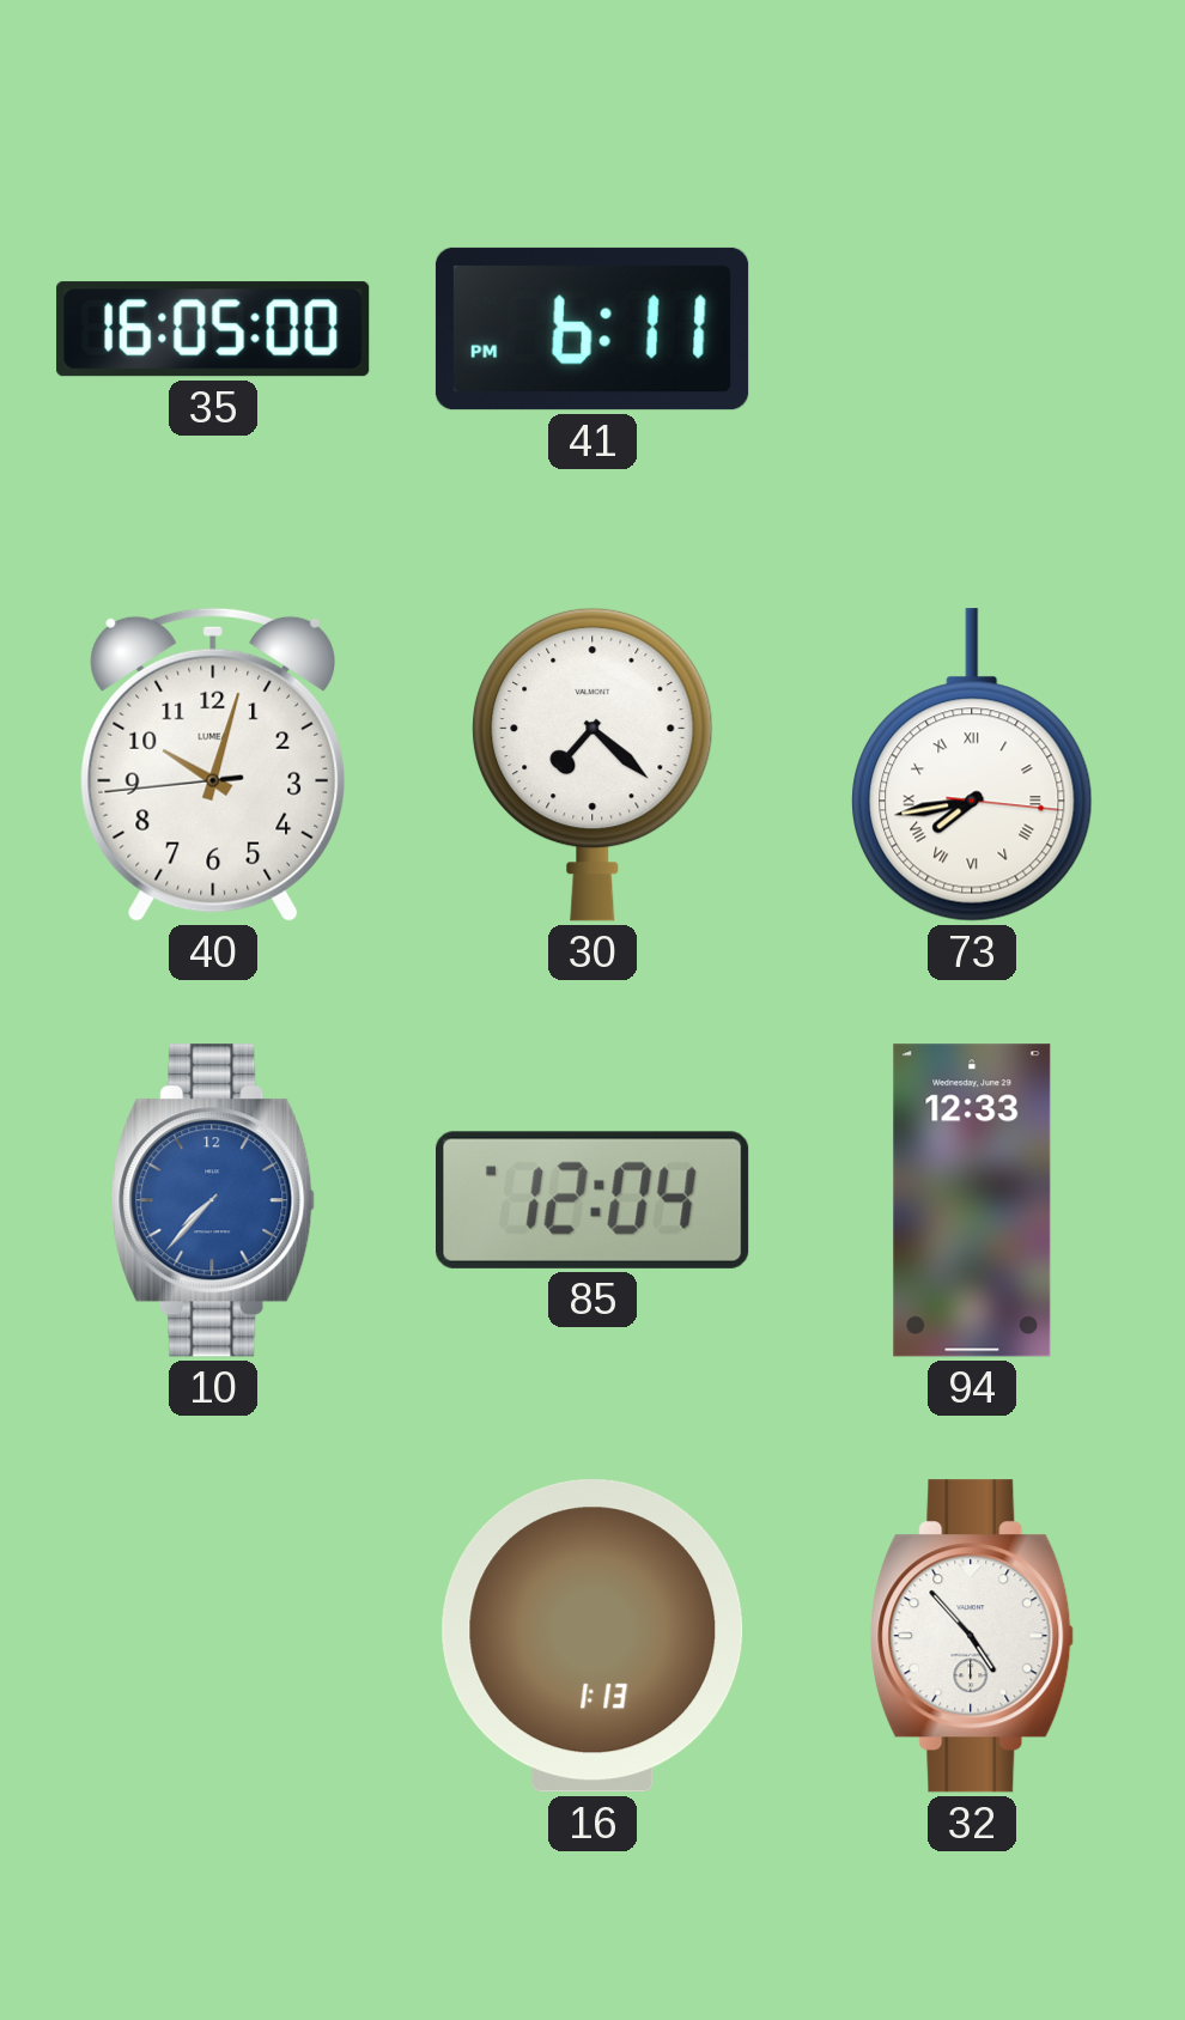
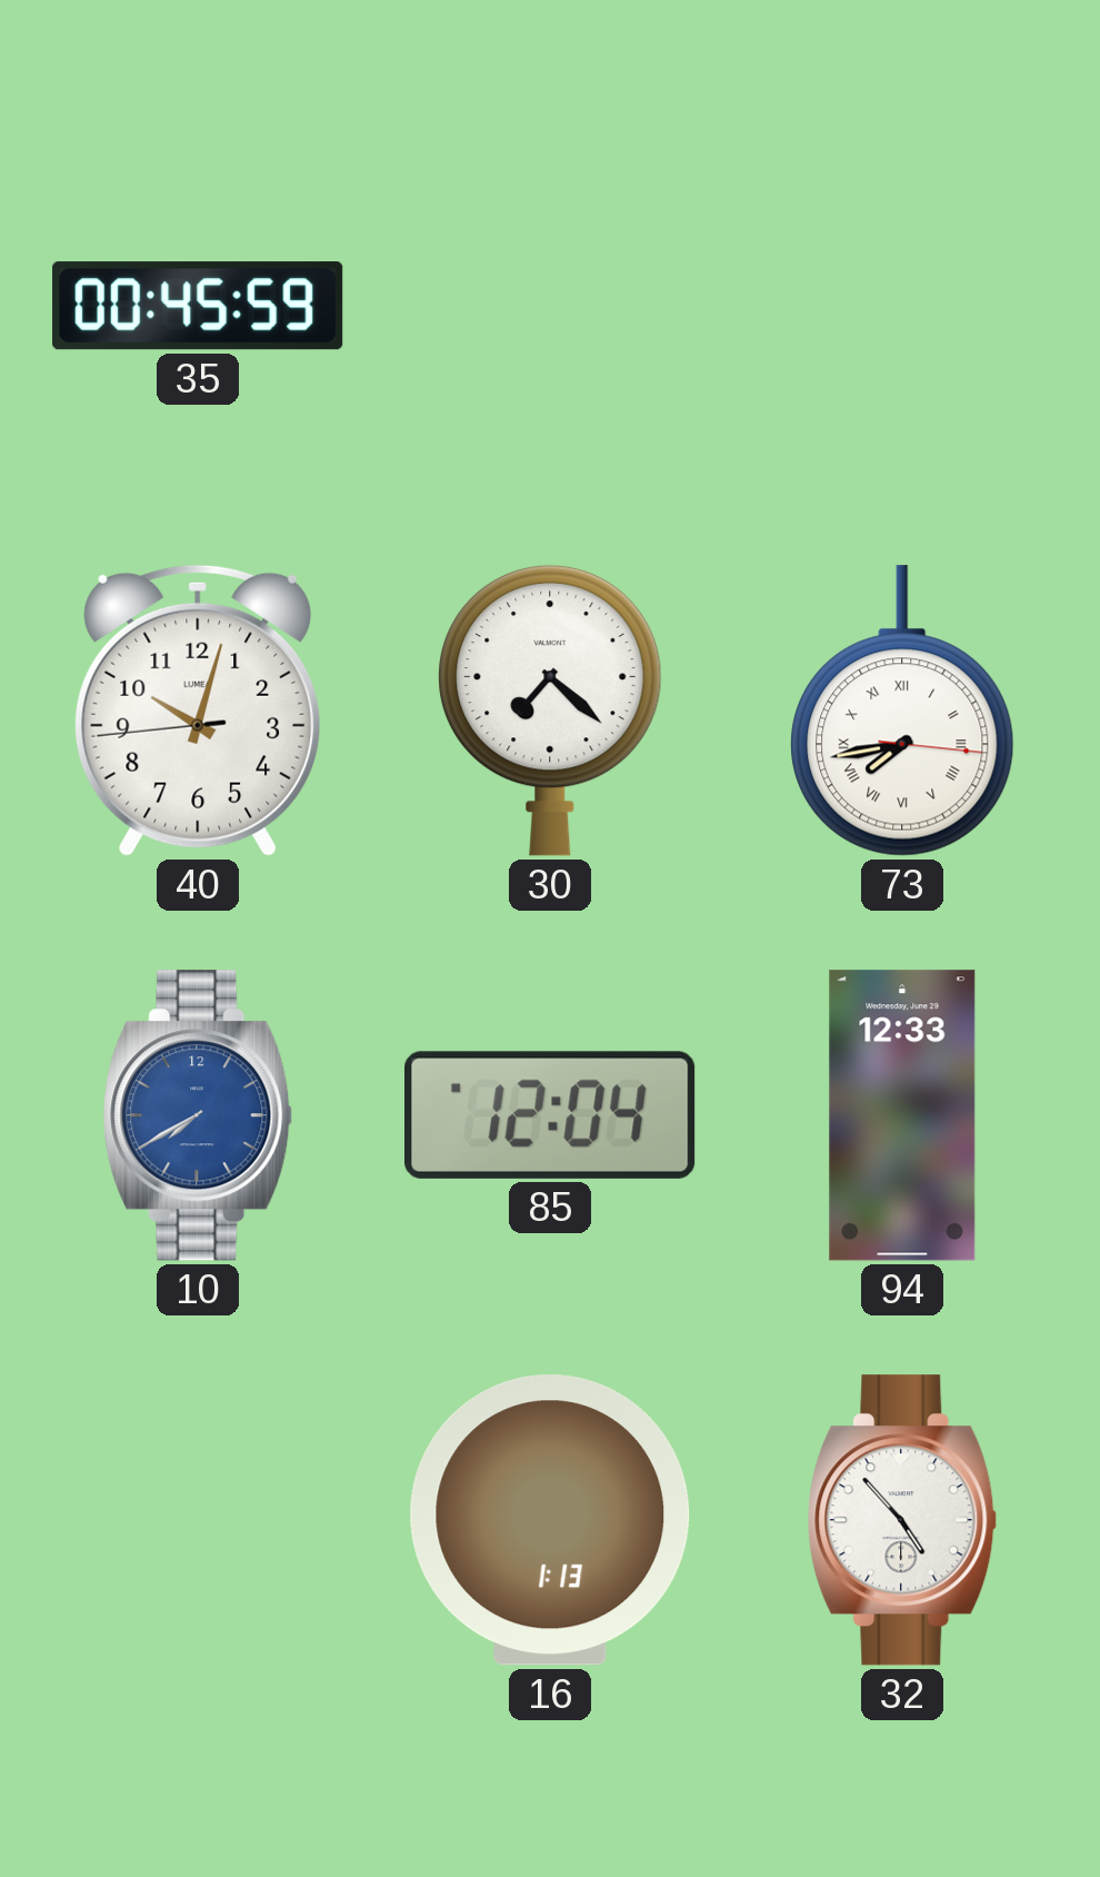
35: 16:05 -> 00:45 (198, 306)
41: 6:11 -> none (592, 329)
10: 7:37 -> 7:40 (198, 1115)
